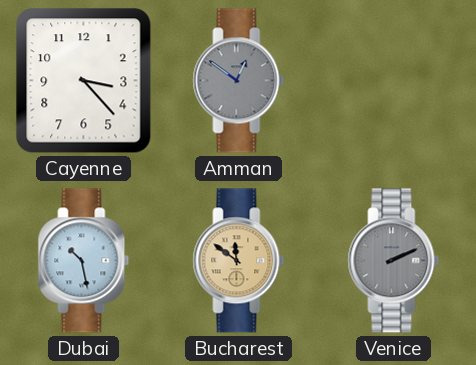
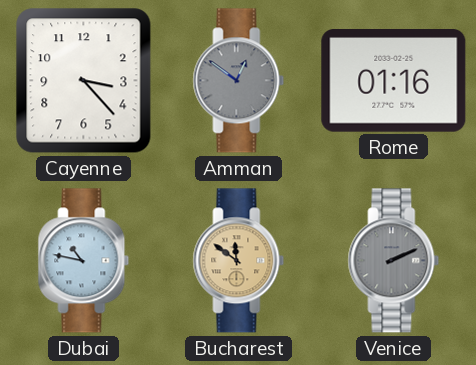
Rome: none -> 01:16 (394, 81)
Dubai: 10:28 -> 10:47 (84, 261)
